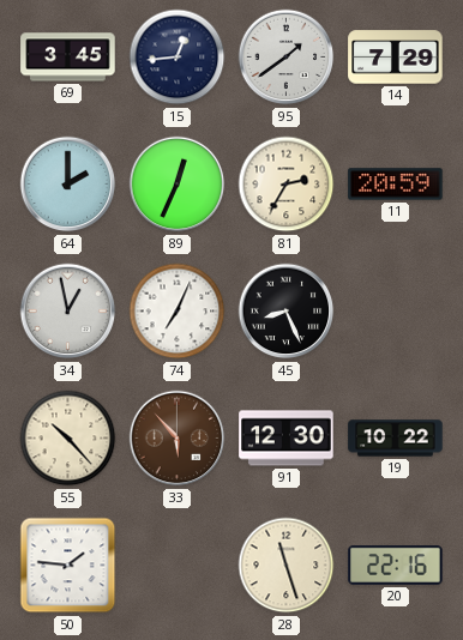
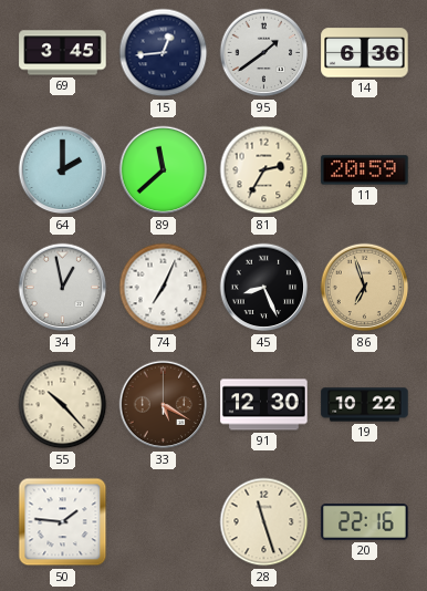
14: 7:29 -> 6:36 (365, 53)
89: 12:34 -> 11:38 (164, 170)
86: none -> 6:57 (365, 288)
33: 5:53 -> 5:20 (164, 405)
